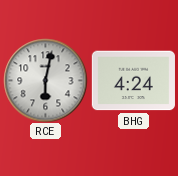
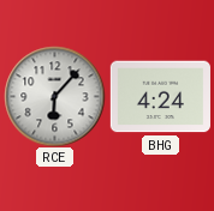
RCE: 6:02 -> 6:07 (54, 96)
